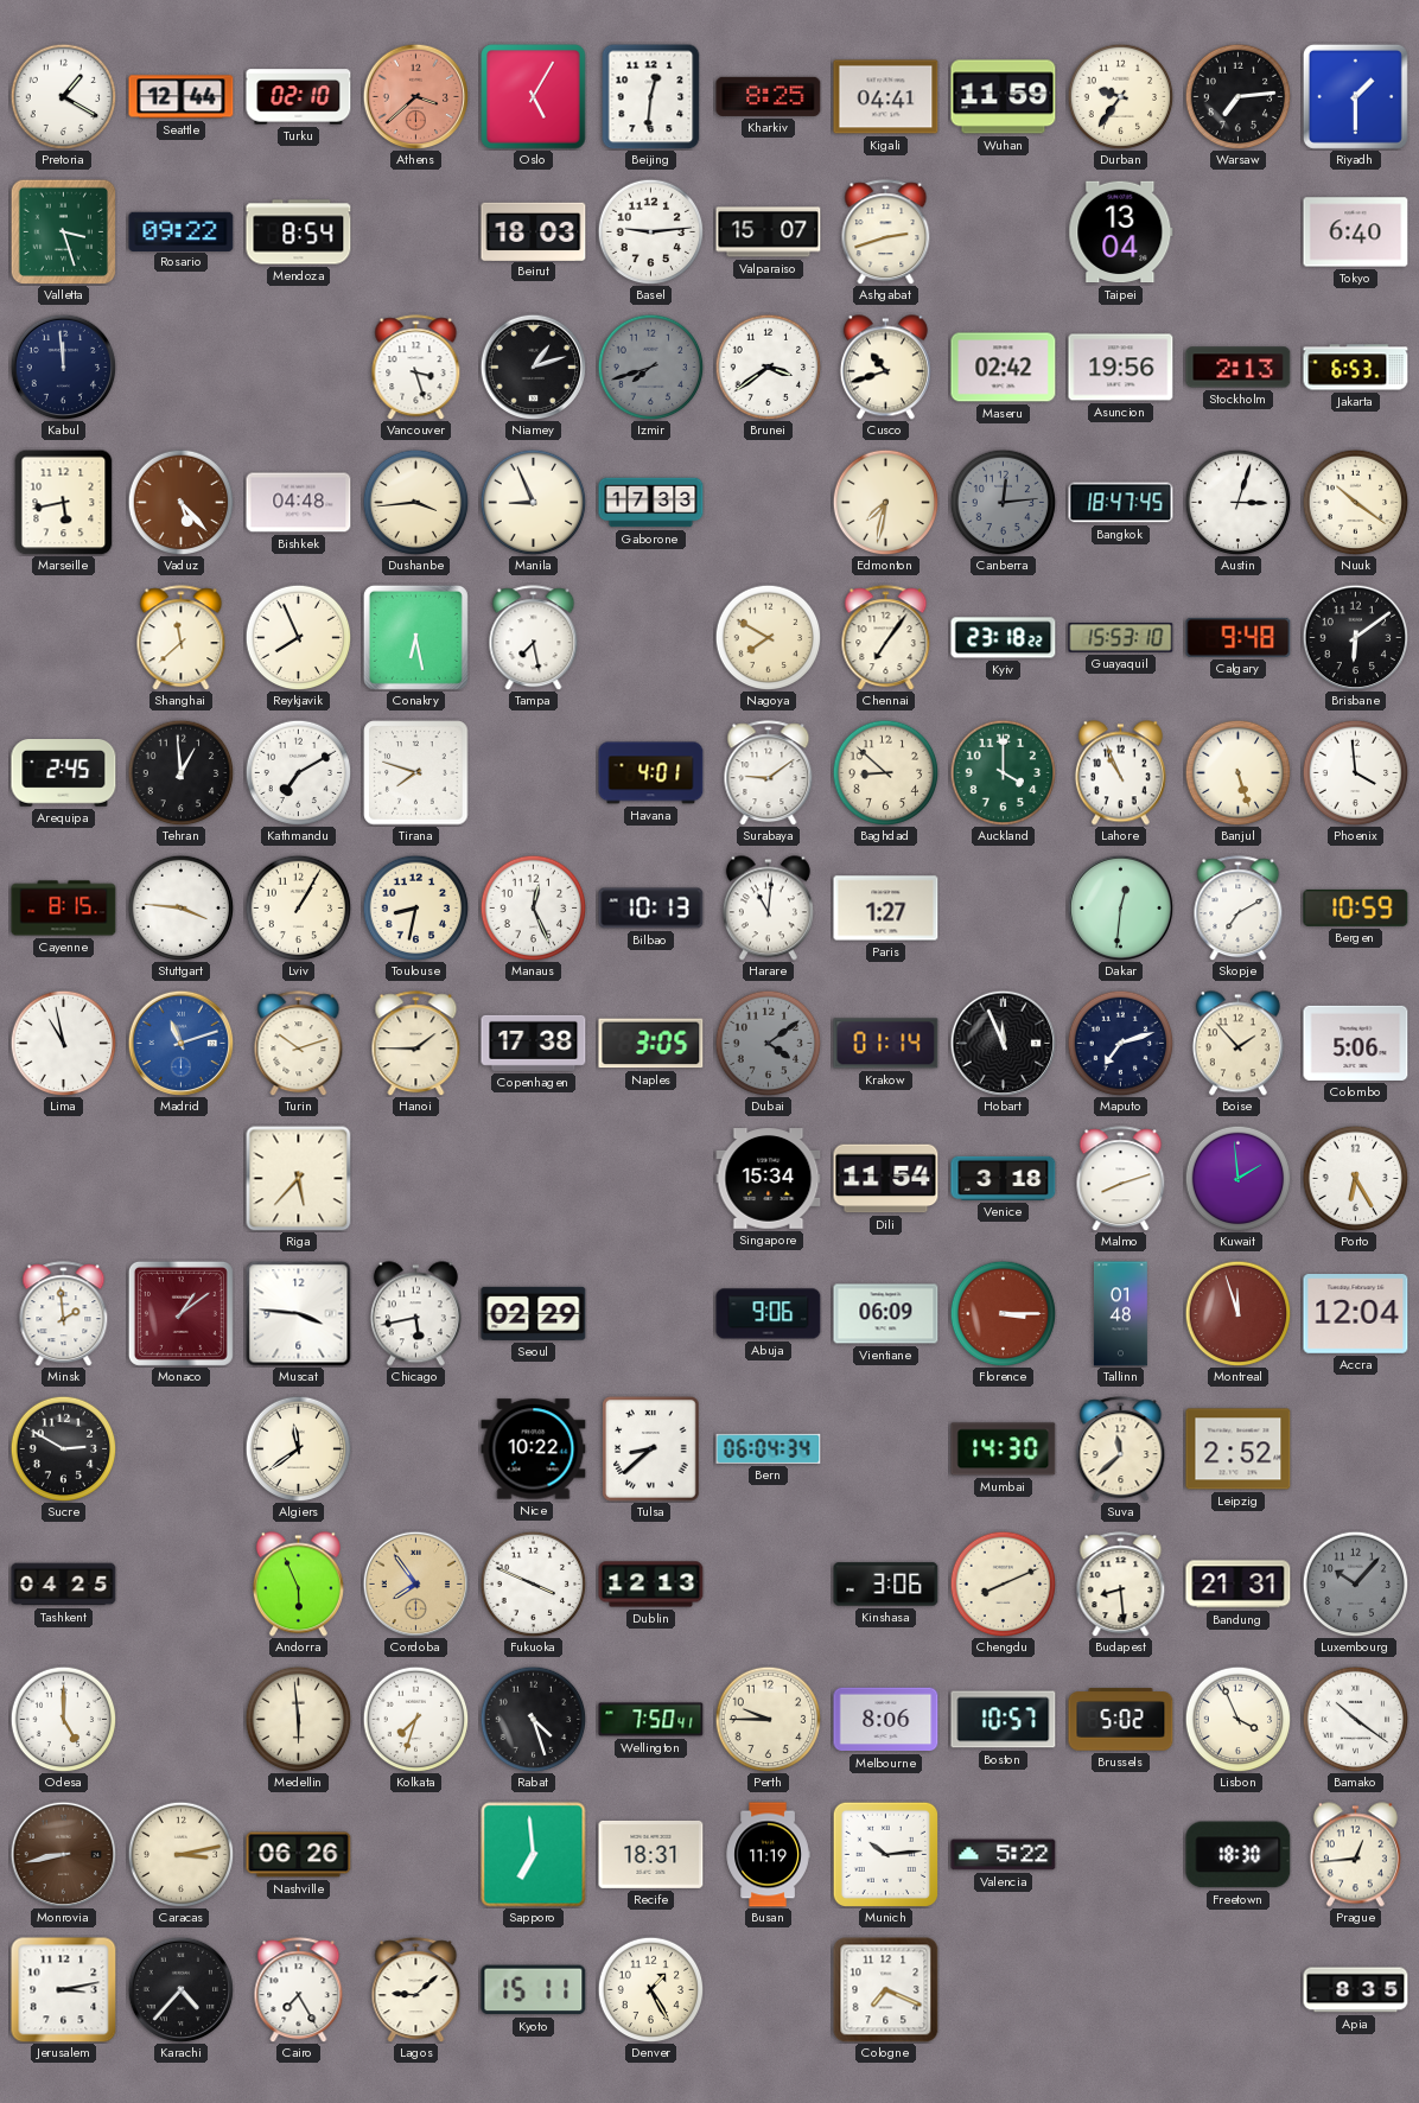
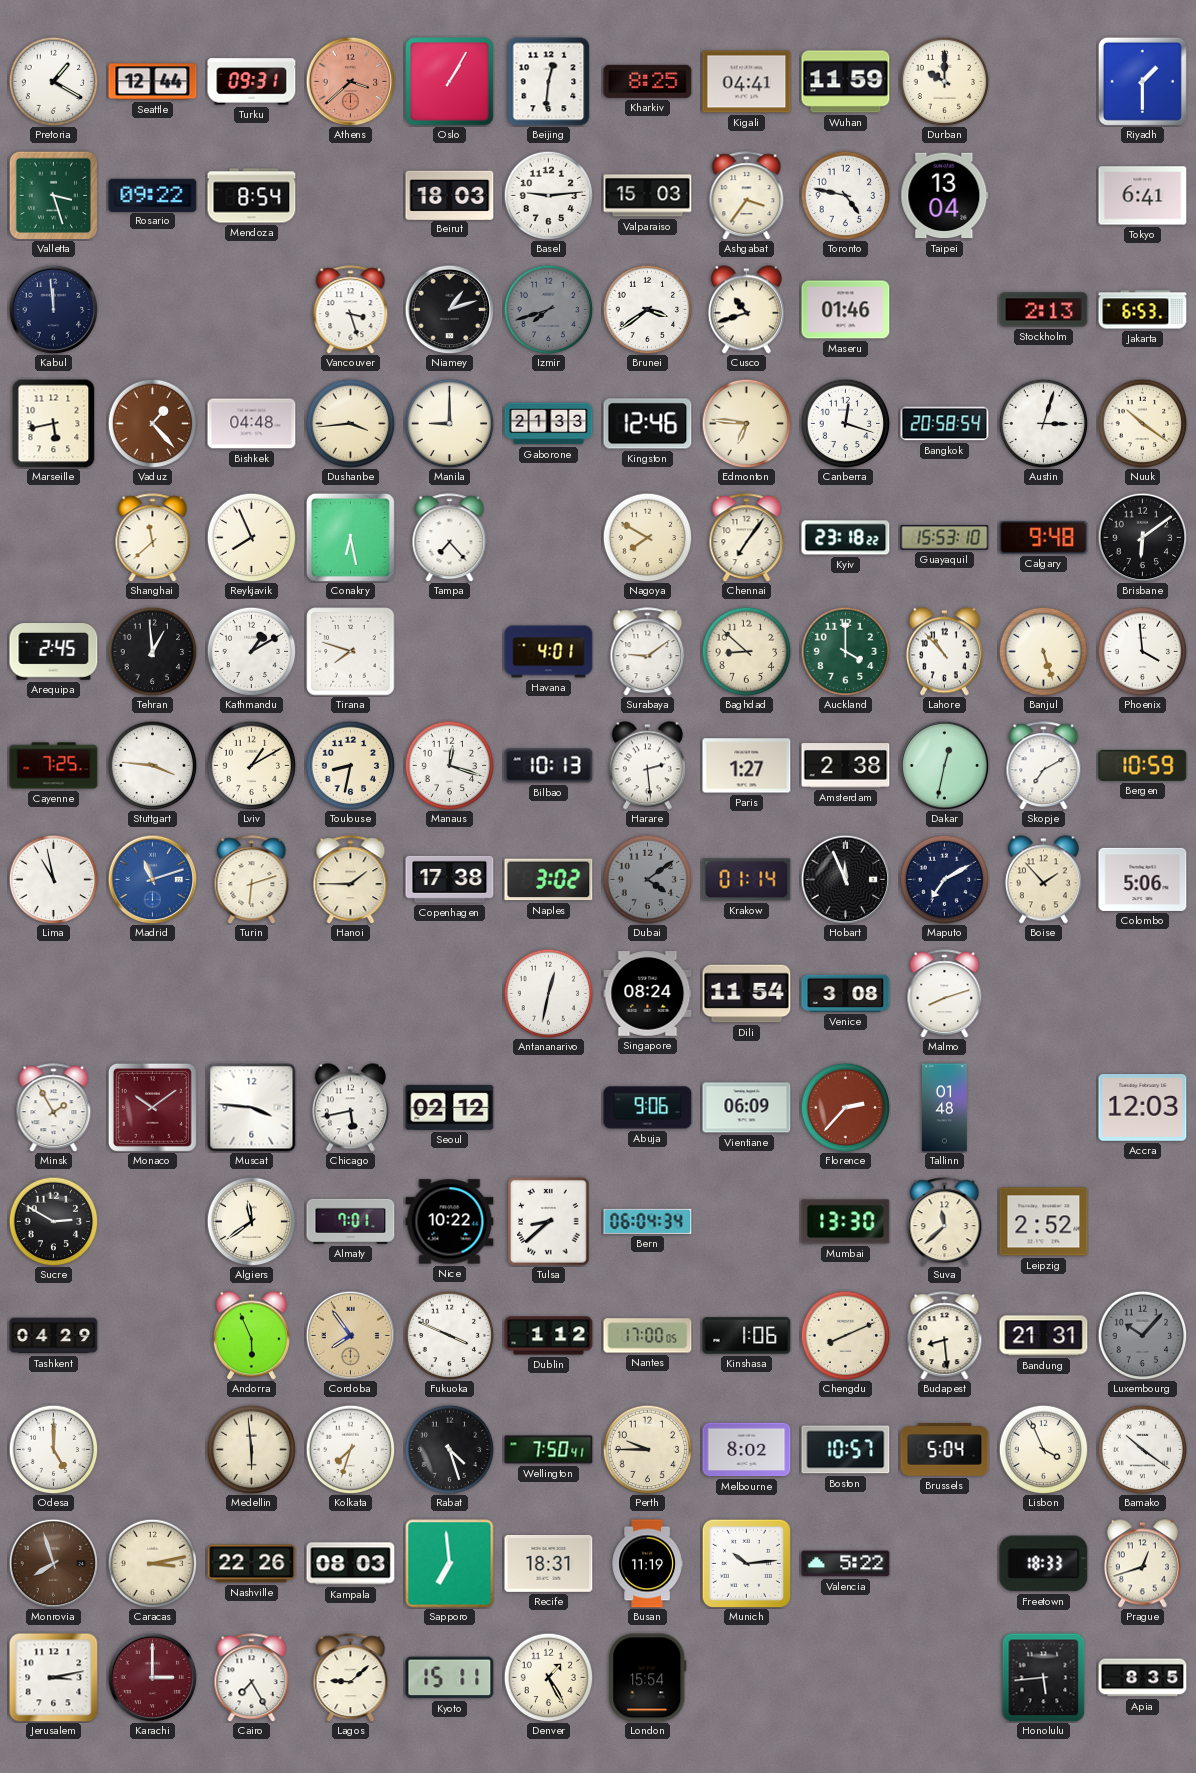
Turku: 02:10 -> 09:31 (252, 82)
Oslo: 5:05 -> 1:05 (450, 82)
Durban: 9:36 -> 10:00 (944, 81)
Warsaw: 7:14 -> none (1237, 96)
Valparaiso: 15:07 -> 15:03 (648, 196)
Ashgabat: 2:42 -> 3:36 (747, 196)
Toronto: none -> 4:47 (845, 195)
Tokyo: 6:40 -> 6:41 (1143, 196)
Maseru: 02:42 -> 01:46 (846, 310)
Asuncion: 19:56 -> none (1121, 368)
Vaduz: 5:23 -> 1:23 (152, 423)
Manila: 8:56 -> 9:00 (449, 423)
Gaborone: 17:33 -> 21:33 (549, 424)
Kingston: none -> 12:46 (648, 424)
Edmonton: 7:32 -> 6:46 (746, 423)
Canberra: 12:14 -> 12:18 (845, 423)
Canberra dial: grey -> white (845, 423)
Bangkok: 18:47 -> 20:58 (945, 424)
Tampa: 7:28 -> 7:23 (450, 538)
Kathmandu: 7:10 -> 1:10 (251, 651)
Lahore: 10:56 -> 10:53 (944, 652)
Cayenne: 8:15 -> 7:25 (54, 766)
Lviv: 1:05 -> 1:10 (251, 765)
Manaus: 12:26 -> 12:18 (449, 765)
Harare: 11:01 -> 2:29 (647, 766)
Amsterdam: none -> 2:38 (846, 766)
Dakar: 12:31 -> 12:32 (944, 765)
Turin: 10:12 -> 6:12 (252, 880)
Naples: 3:05 -> 3:02 (549, 880)
Maputo: 7:12 -> 7:10 (944, 879)
Riga: 5:37 -> none (298, 1178)
Antananarivo: none -> 12:32 (548, 993)
Singapore: 15:34 -> 08:24 (648, 994)
Venice: 3:18 -> 3:08 (846, 993)
Kuwait: 1:59 -> none (1237, 1178)
Porto: 6:25 -> none (1355, 1178)
Minsk: 1:59 -> 1:55 (54, 1108)
Monaco: 1:09 -> 10:09 (152, 1107)
Seoul: 02:29 -> 02:12 (450, 1107)
Florence: 3:15 -> 2:37 (845, 1107)
Montreal: 11:57 -> none (1237, 1313)
Accra: 12:04 -> 12:03 (1143, 1108)
Almaty: none -> 7:01 (351, 1221)
Mumbai: 14:30 -> 13:30 (846, 1222)
Tashkent: 04:25 -> 04:29 (54, 1336)
Dublin: 12:13 -> 1:12 (549, 1336)
Nantes: none -> 17:00 (648, 1336)
Kinshasa: 3:06 -> 1:06 (747, 1336)
Melbourne: 8:06 -> 8:02 (747, 1450)
Brussels: 5:02 -> 5:04 (945, 1450)
Monrovia: 8:43 -> 7:57 (53, 1563)
Nashville: 06:26 -> 22:26 (252, 1564)
Kampala: none -> 08:03 (351, 1564)
Freetown: 18:30 -> 18:33 (1044, 1564)
Prague: 12:44 -> 12:42 (1142, 1564)
Karachi: 4:37 -> 3:00 (152, 1677)
Karachi dial: black -> burgundy (152, 1677)
London: none -> 15:54 (648, 1678)
Cologne: 7:19 -> none (886, 1990)
Honolulu: none -> 5:44 (1044, 1677)
